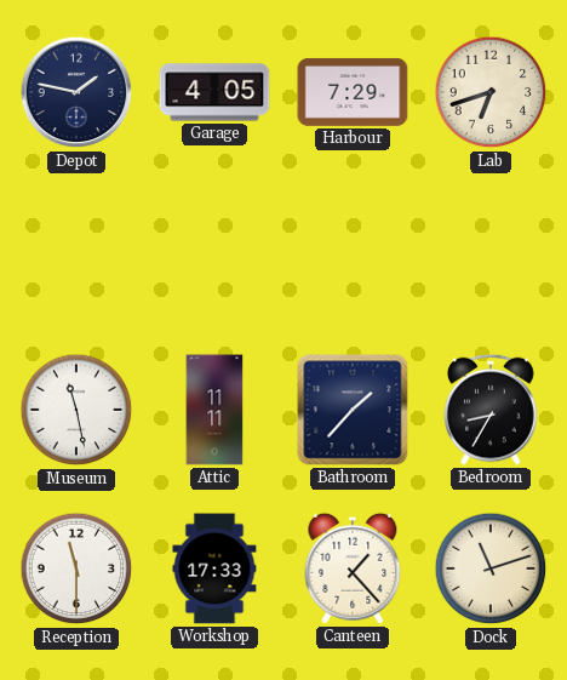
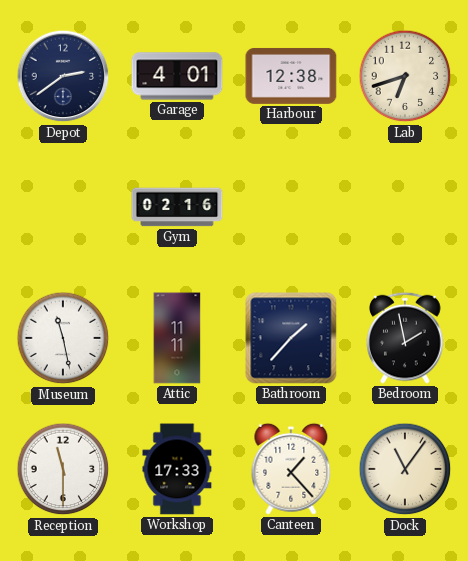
Depot: 1:47 -> 2:39 (63, 76)
Garage: 4:05 -> 4:01 (177, 76)
Harbour: 7:29 -> 12:38 (291, 76)
Gym: none -> 02:16 (177, 207)
Bedroom: 8:35 -> 1:58 (405, 338)
Dock: 11:12 -> 11:06 (405, 469)
